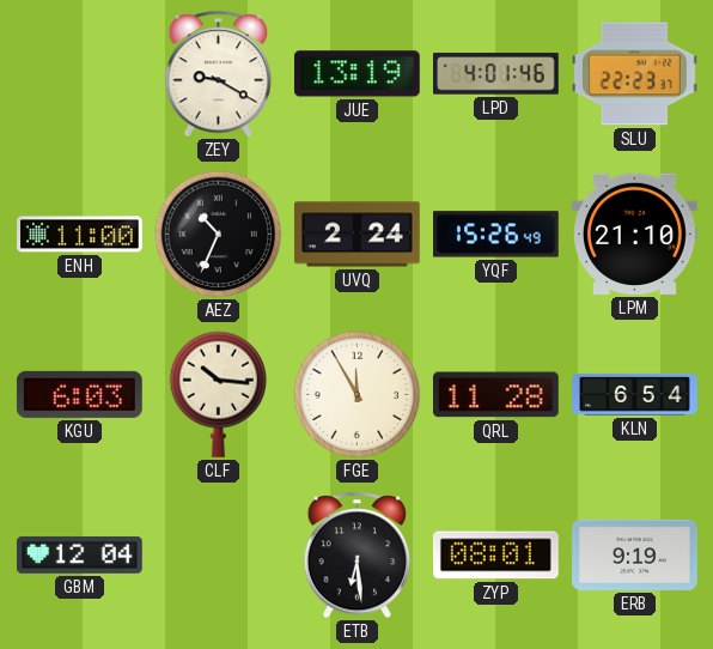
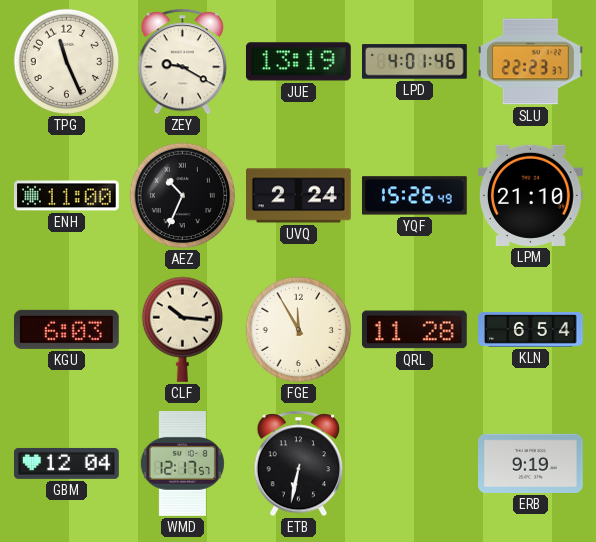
TPG: none -> 11:26 (67, 62)
WMD: none -> 12:17 (182, 464)
ETB: 6:29 -> 6:32 (299, 464)
ZYP: 08:01 -> none (495, 556)
